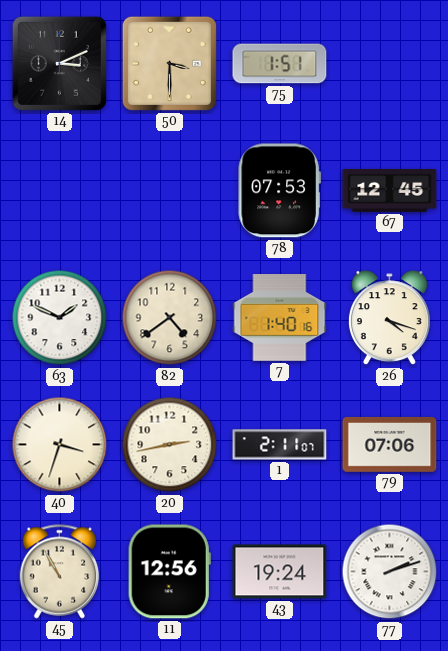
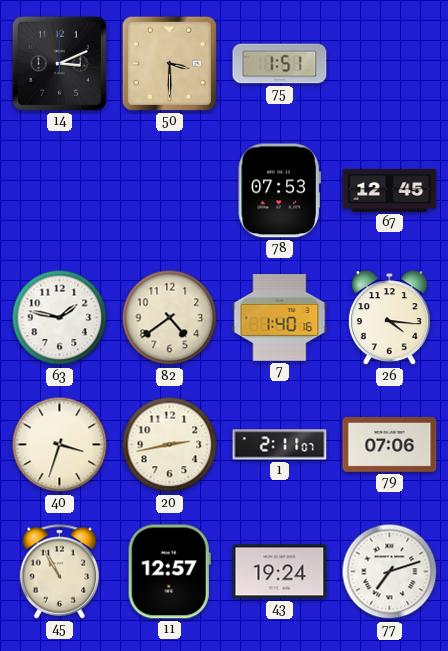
63: 1:49 -> 1:47 (60, 318)
26: 4:18 -> 4:16 (389, 318)
11: 12:56 -> 12:57 (169, 572)
77: 2:12 -> 7:12 (390, 572)
